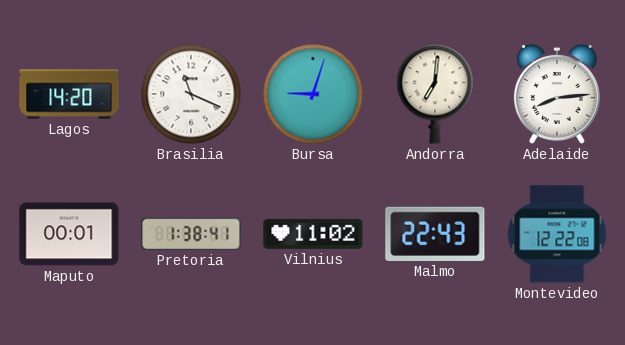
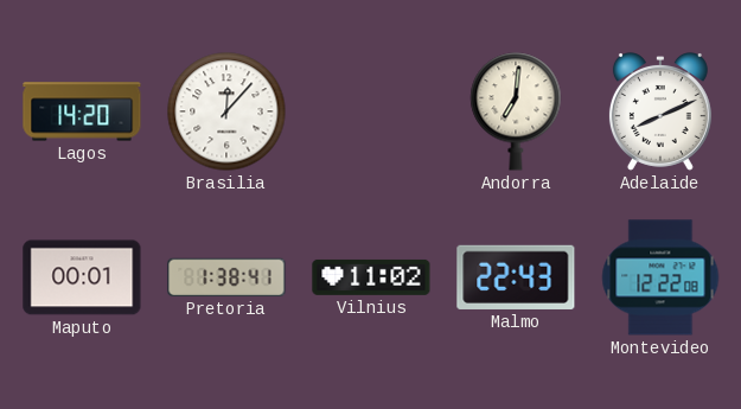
Brasilia: 11:19 -> 12:07 (226, 111)
Bursa: 9:03 -> none (313, 94)
Adelaide: 8:14 -> 8:11 (660, 113)
